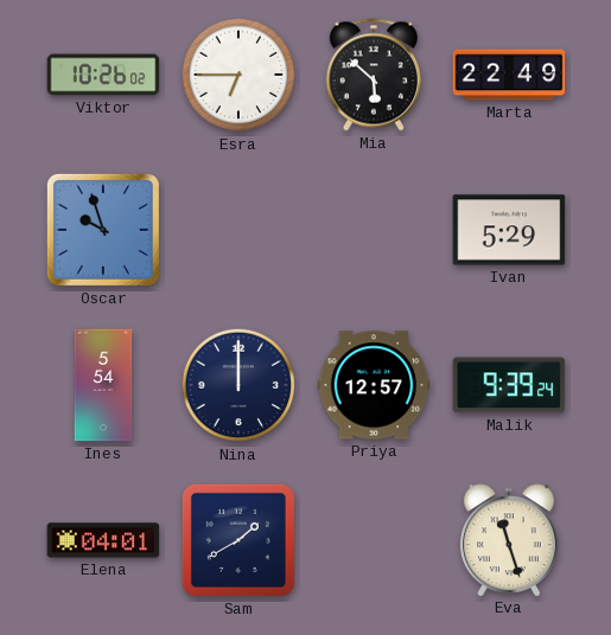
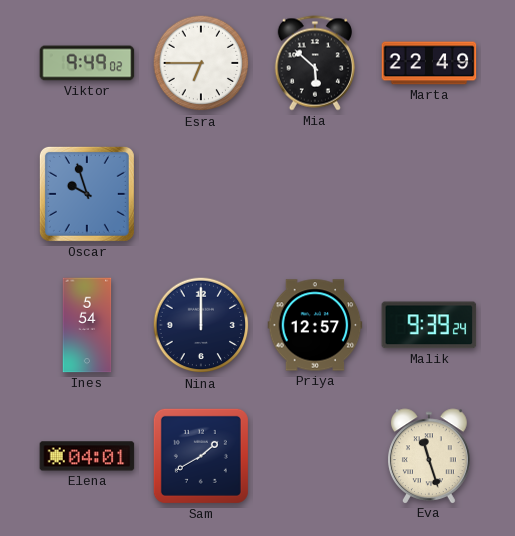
Viktor: 10:26 -> 9:49 (87, 63)
Ivan: 5:29 -> none (509, 230)
